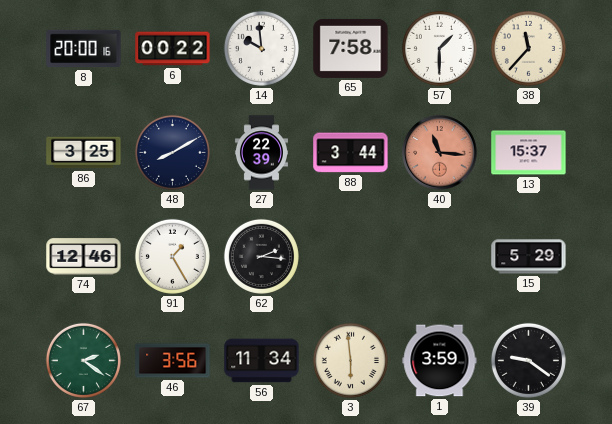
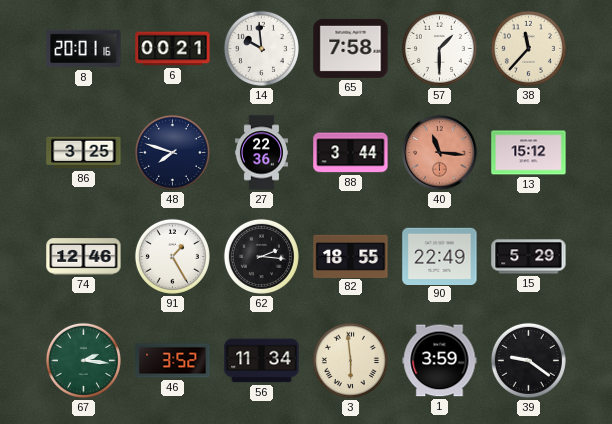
8: 20:00 -> 20:01 (84, 49)
6: 00:22 -> 00:21 (173, 49)
48: 8:10 -> 7:48 (172, 152)
27: 22:39 -> 22:36 (261, 153)
13: 15:37 -> 15:12 (529, 153)
82: none -> 18:55 (351, 256)
90: none -> 22:49 (440, 256)
67: 2:21 -> 2:16 (83, 360)
46: 3:56 -> 3:52 (173, 361)
